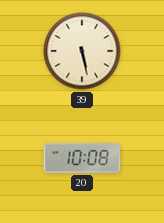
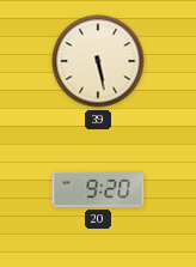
20: 10:08 -> 9:20 (98, 190)
